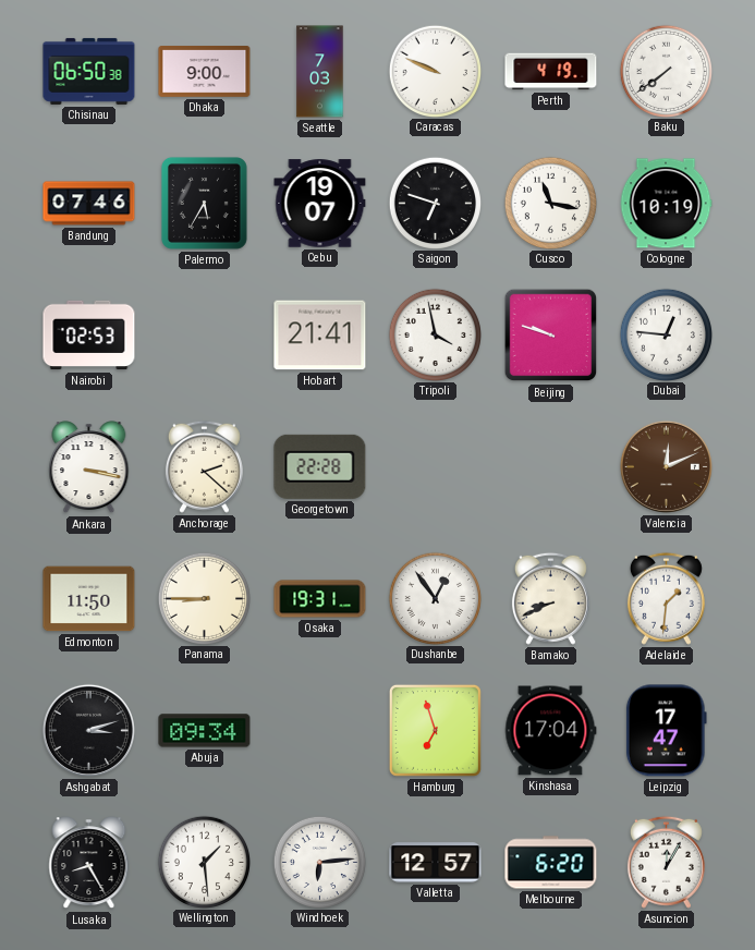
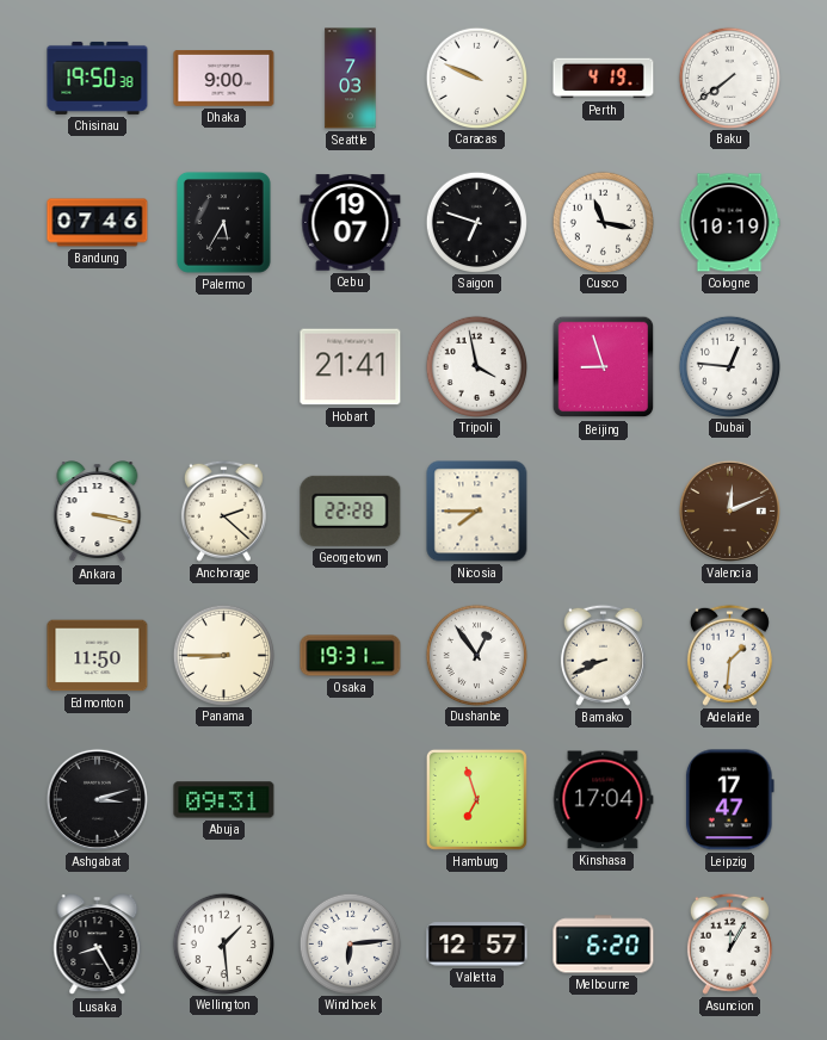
Chisinau: 06:50 -> 19:50 (98, 78)
Nairobi: 02:53 -> none (89, 336)
Beijing: 9:48 -> 8:57 (604, 367)
Nicosia: none -> 7:45 (477, 512)
Abuja: 09:34 -> 09:31 (224, 800)
